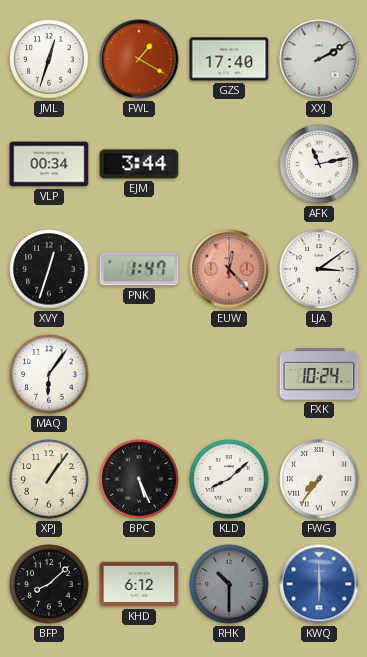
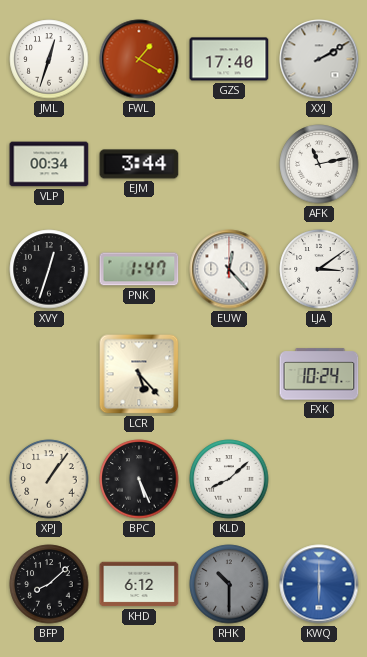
EUW dial: salmon -> white (229, 269)
MAQ: 6:06 -> none (49, 374)
LCR: none -> 5:23 (139, 374)
FWG: 7:36 -> none (319, 479)
